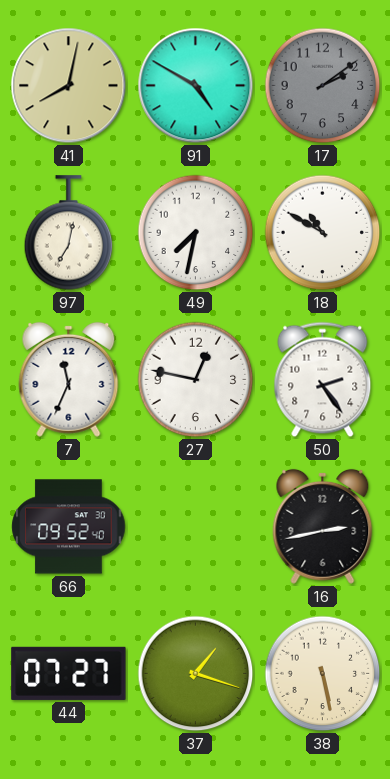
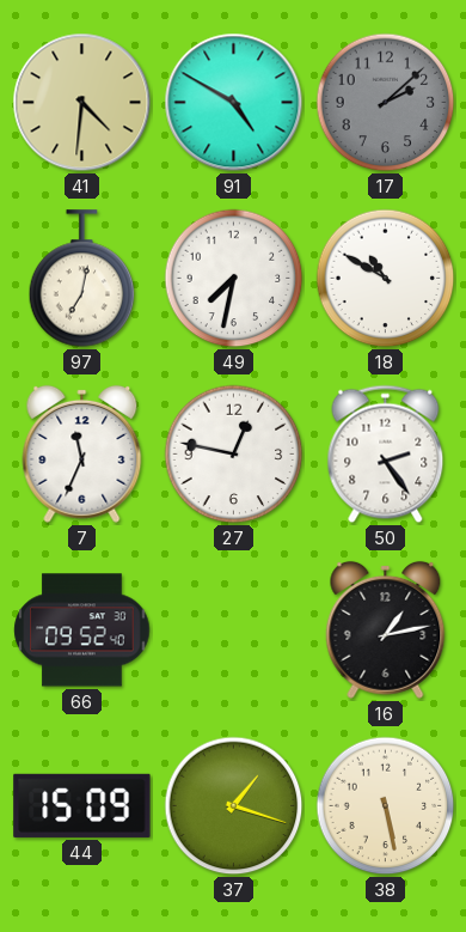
41: 8:02 -> 4:31 (82, 103)
17: 2:09 -> 2:08 (386, 103)
16: 2:43 -> 1:13 (386, 629)
44: 07:27 -> 15:09 (82, 805)
